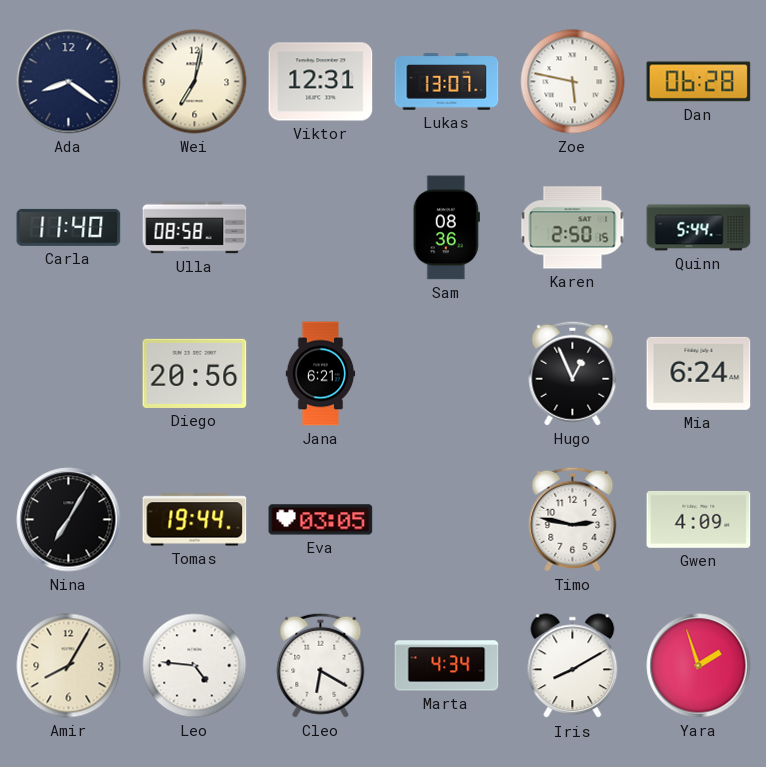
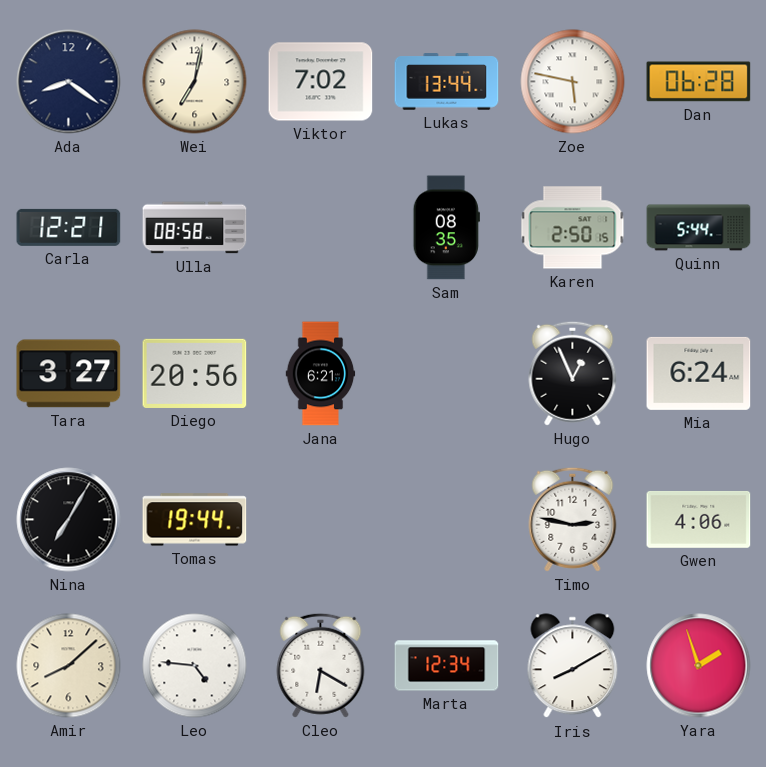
Viktor: 12:31 -> 7:02 (321, 82)
Lukas: 13:07 -> 13:44 (447, 82)
Carla: 11:40 -> 12:21 (69, 227)
Sam: 08:36 -> 08:35 (446, 228)
Tara: none -> 3:27 (69, 374)
Eva: 03:05 -> none (321, 520)
Gwen: 4:09 -> 4:06 (699, 519)
Amir: 8:05 -> 8:08 (69, 666)
Marta: 4:34 -> 12:34 (447, 666)
